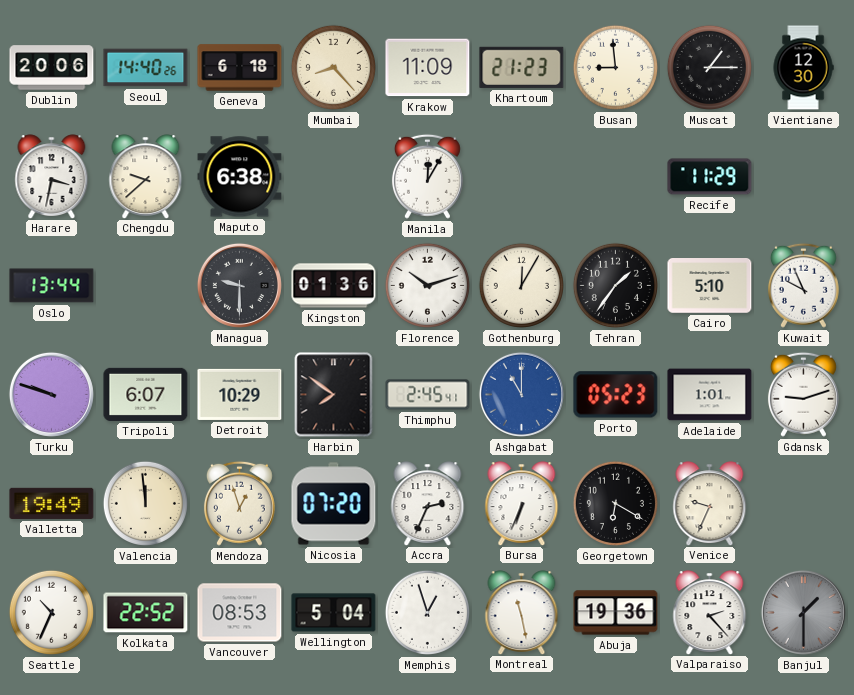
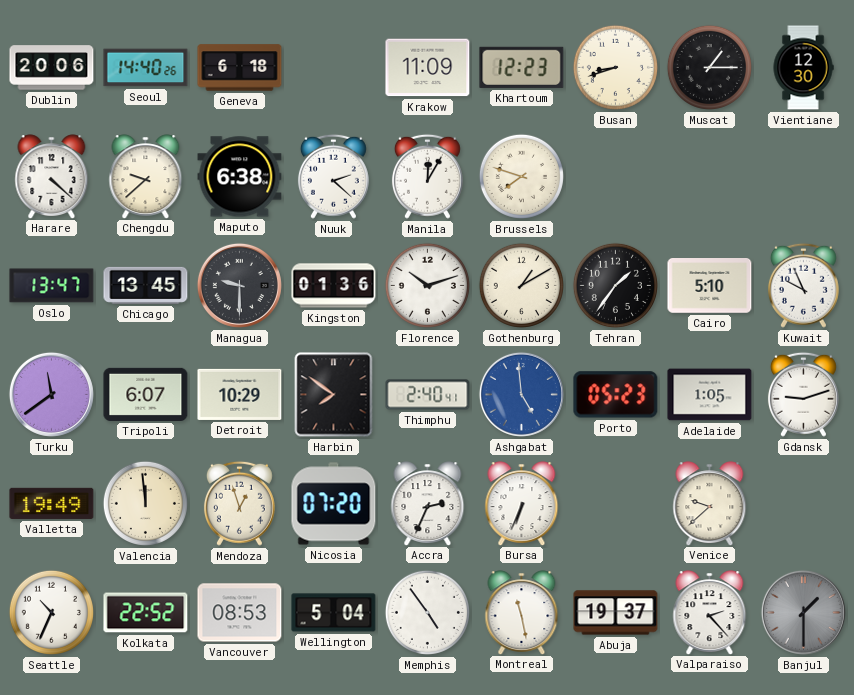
Mumbai: 8:23 -> none (333, 67)
Khartoum: 21:23 -> 12:23 (522, 67)
Busan: 8:59 -> 8:42 (615, 67)
Harare: 3:32 -> 4:22 (52, 176)
Nuuk: none -> 2:22 (333, 176)
Brussels: none -> 7:48 (521, 176)
Recife: 11:29 -> none (710, 177)
Oslo: 13:44 -> 13:47 (52, 286)
Chicago: none -> 13:45 (146, 285)
Gothenburg: 12:05 -> 1:10 (521, 285)
Turku: 9:48 -> 11:39 (51, 394)
Thimphu: 2:45 -> 2:40 (428, 395)
Ashgabat: 11:00 -> 4:59 (521, 394)
Adelaide: 1:01 -> 1:05 (710, 395)
Georgetown: 6:20 -> none (615, 503)
Venice: 9:34 -> 9:38 (710, 503)
Memphis: 12:57 -> 4:54 (427, 612)
Abuja: 19:36 -> 19:37 (616, 613)
